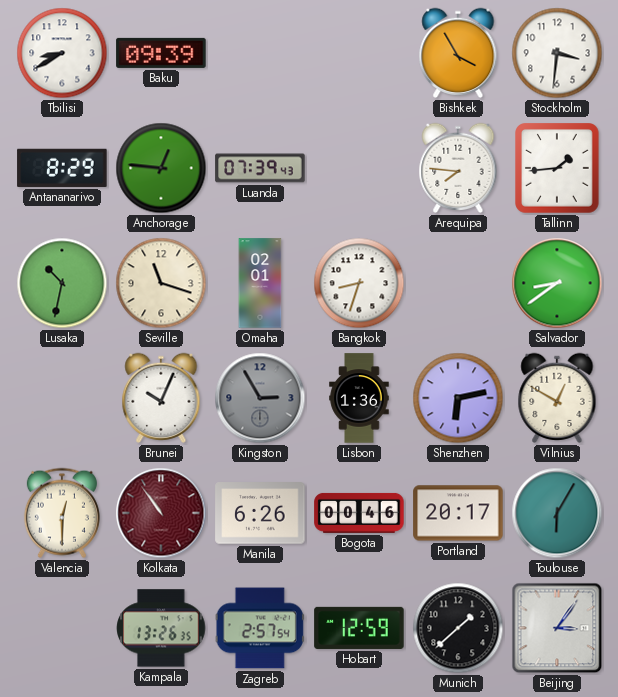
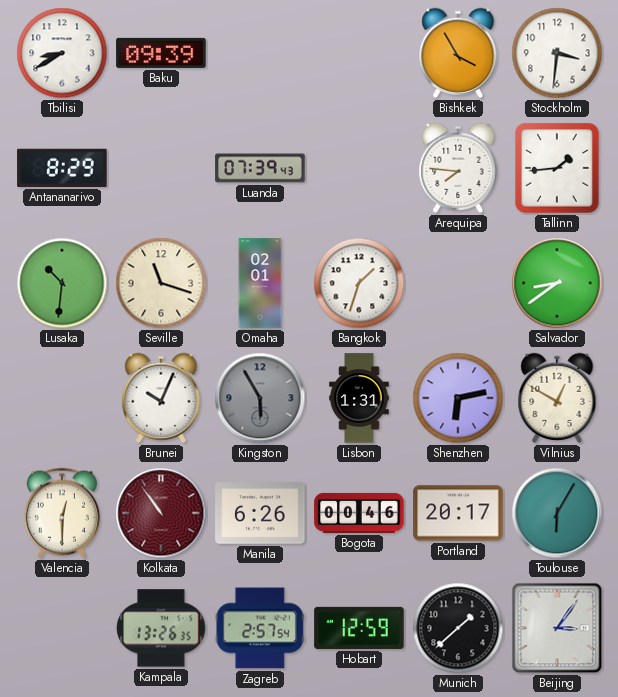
Anchorage: 12:46 -> none (161, 168)
Lusaka: 10:32 -> 10:31 (62, 283)
Bangkok: 8:33 -> 1:33 (359, 283)
Kingston: 2:55 -> 5:55 (260, 398)
Lisbon: 1:36 -> 1:31 (359, 398)
